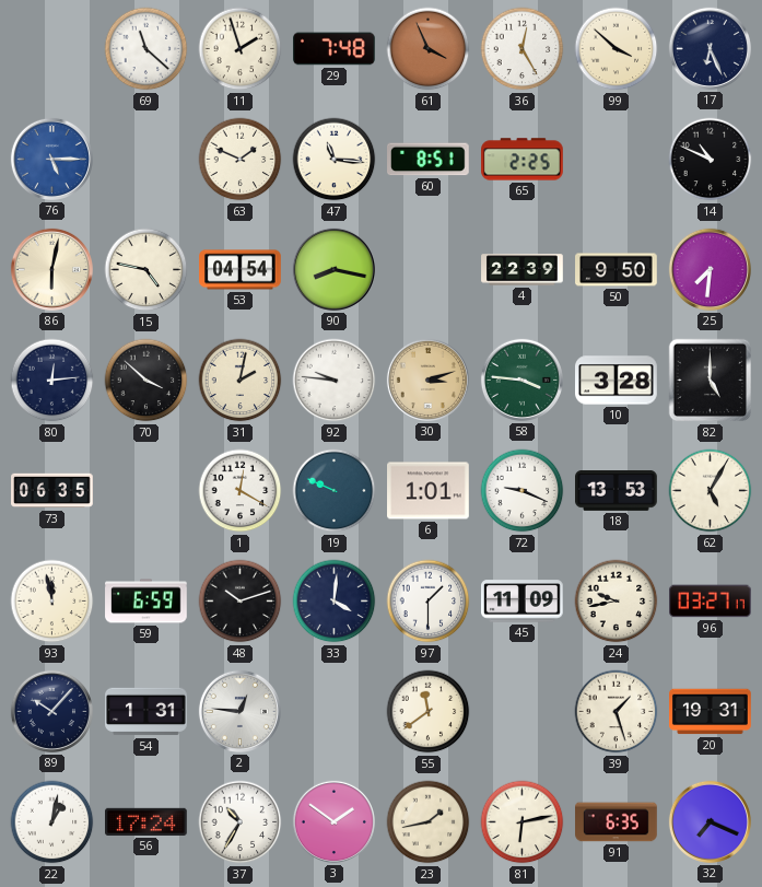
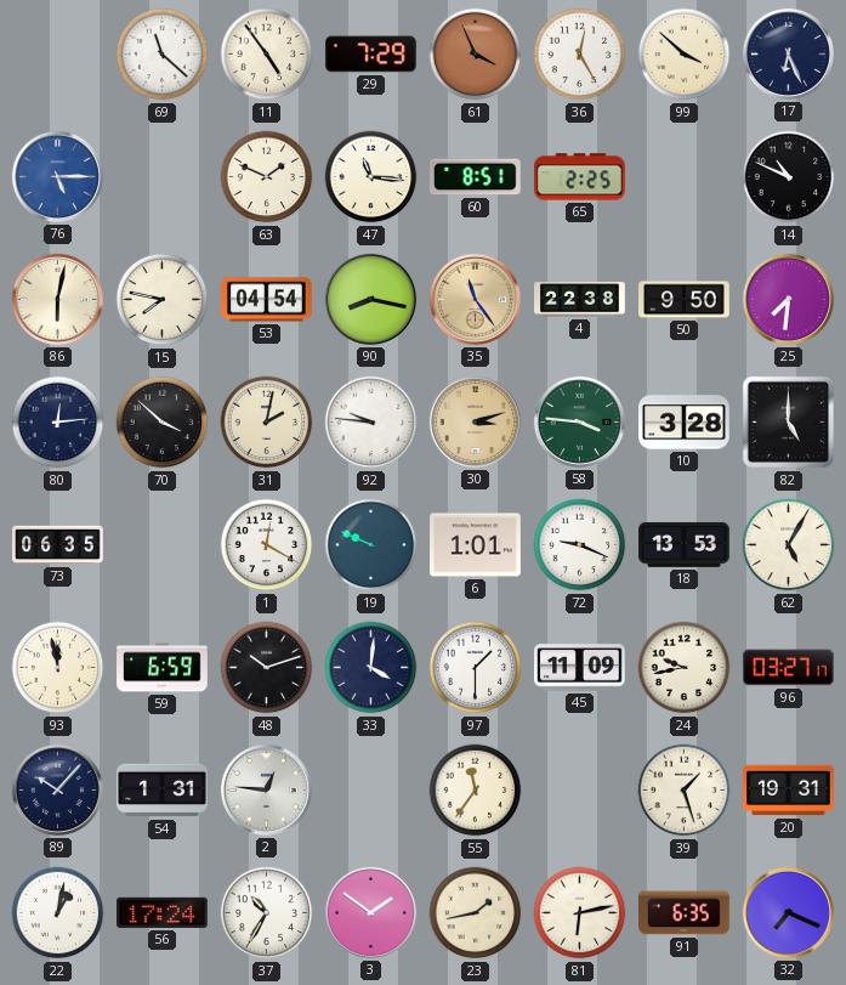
11: 1:57 -> 4:54 (267, 55)
29: 7:48 -> 7:29 (371, 55)
15: 4:47 -> 7:47 (163, 300)
35: none -> 11:24 (475, 299)
4: 22:39 -> 22:38 (580, 300)
55: 11:39 -> 11:36 (476, 791)
